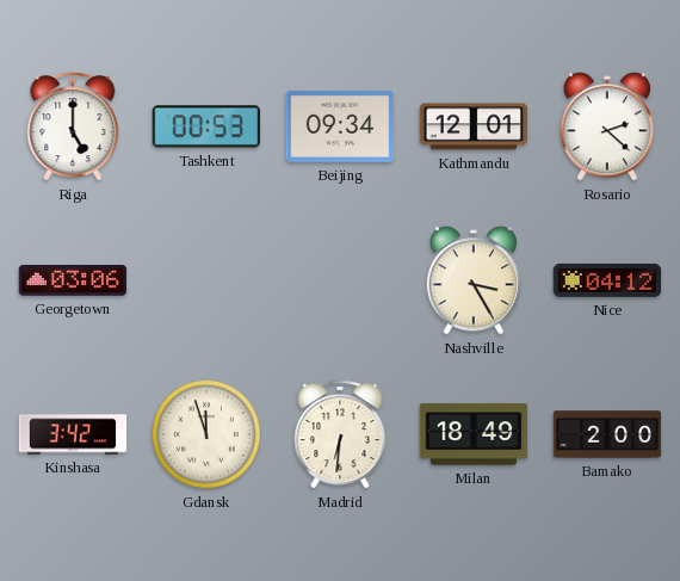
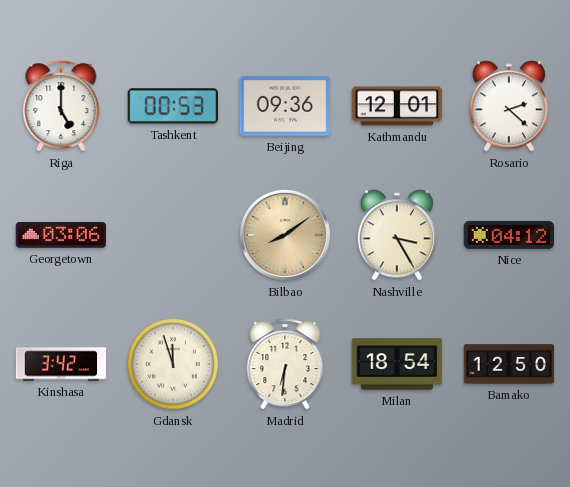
Beijing: 09:34 -> 09:36 (285, 106)
Bilbao: none -> 8:09 (285, 235)
Milan: 18:49 -> 18:54 (397, 364)
Bamako: 2:00 -> 12:50 (509, 364)
